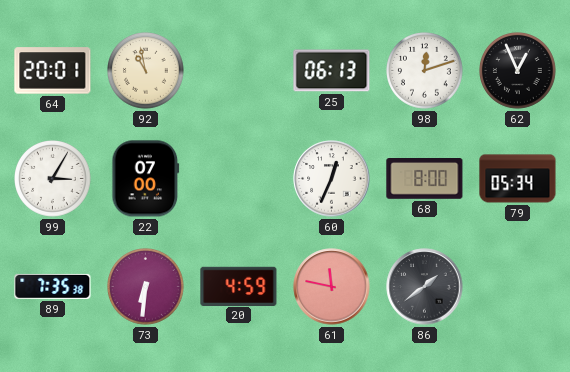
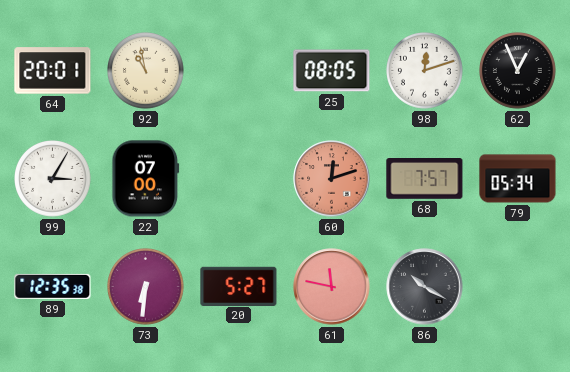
25: 06:13 -> 08:05 (332, 71)
60: 12:34 -> 12:12 (332, 179)
60 dial: white -> salmon (332, 179)
68: 8:00 -> 7:57 (425, 179)
89: 7:35 -> 12:35 (53, 286)
20: 4:59 -> 5:27 (239, 286)
86: 1:39 -> 10:20 (425, 287)
